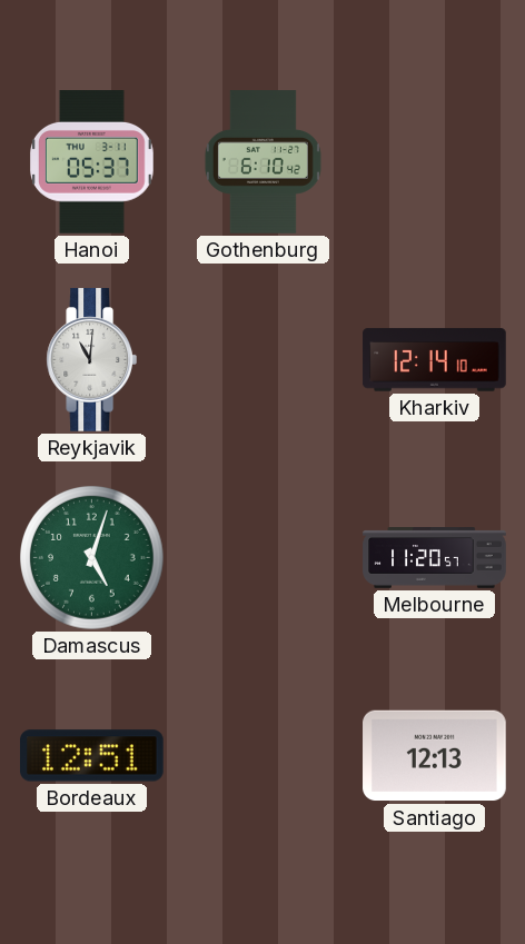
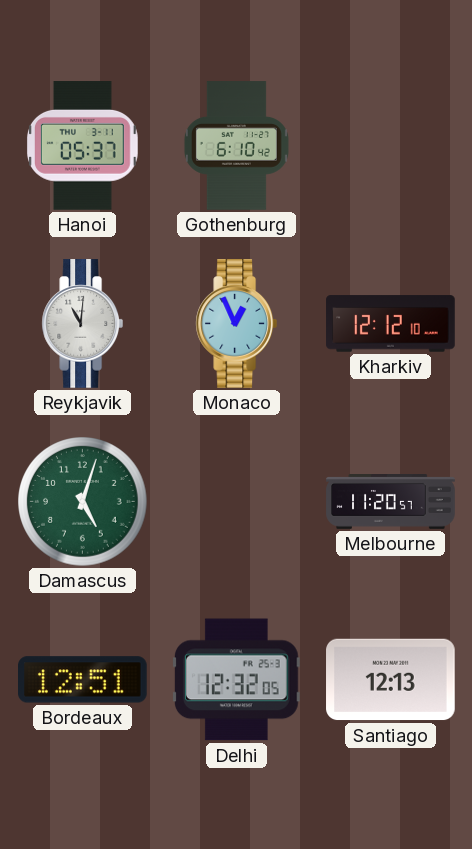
Monaco: none -> 12:56 (236, 324)
Kharkiv: 12:14 -> 12:12 (391, 324)
Delhi: none -> 12:32 (236, 680)
